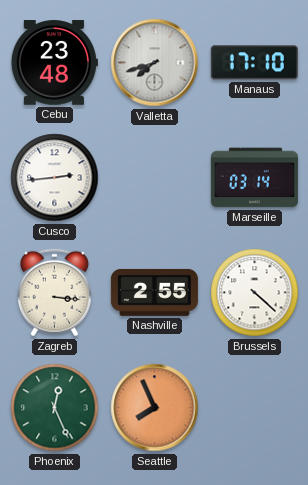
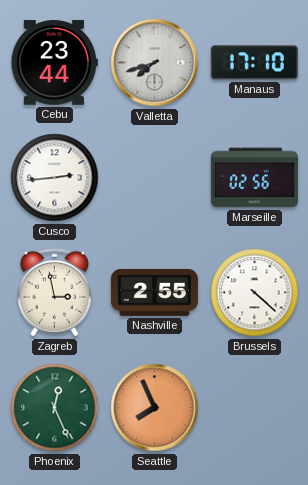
Cebu: 23:48 -> 23:44 (54, 63)
Marseille: 03:14 -> 02:56 (254, 178)
Zagreb: 3:16 -> 2:58 (54, 293)
